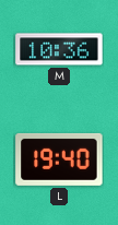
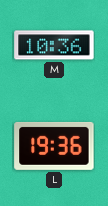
L: 19:40 -> 19:36 (54, 146)
